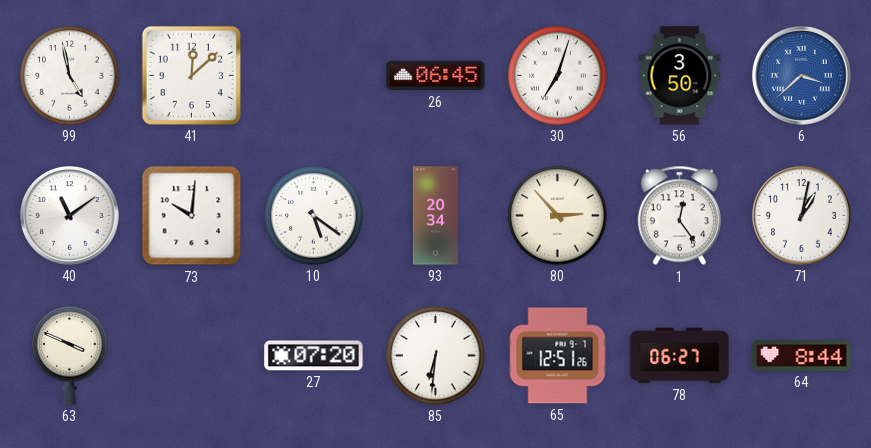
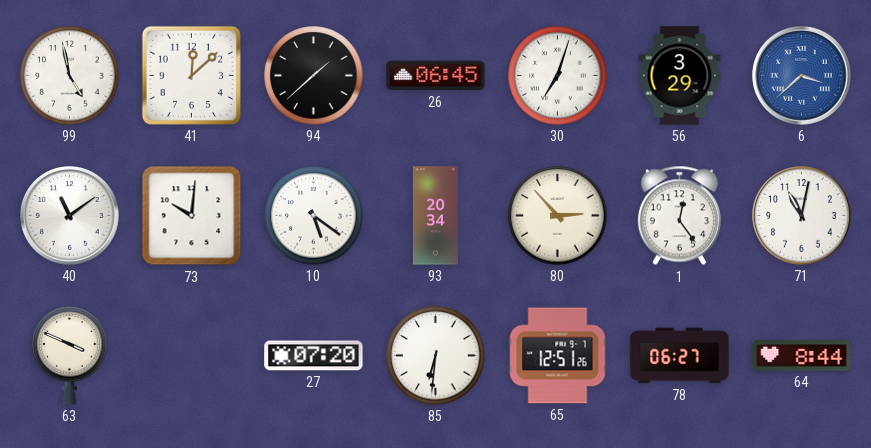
94: none -> 1:38 (314, 76)
56: 3:50 -> 3:29 (680, 76)
71: 1:02 -> 11:02 (802, 216)
